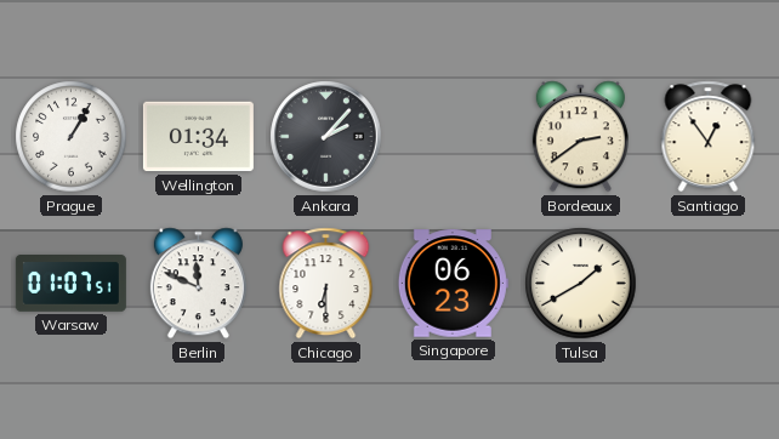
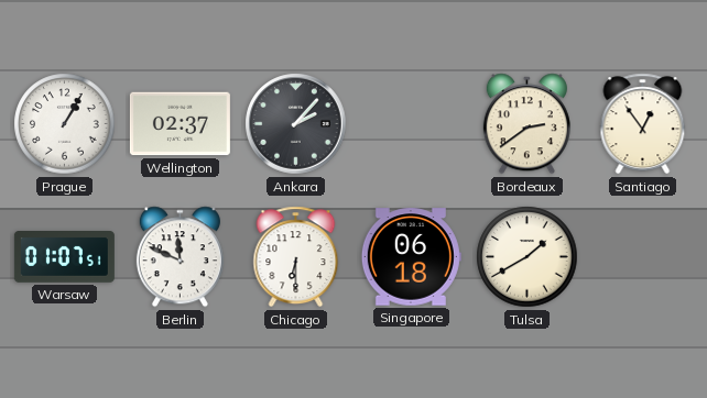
Wellington: 01:34 -> 02:37 (180, 124)
Singapore: 06:23 -> 06:18 (411, 257)
